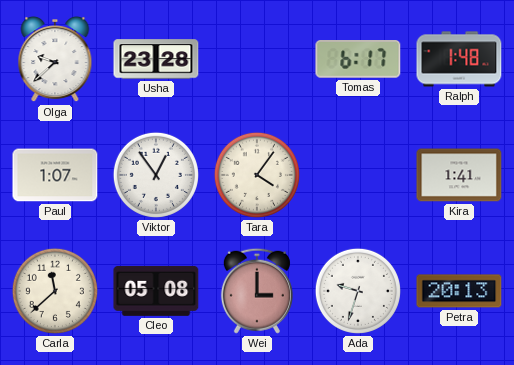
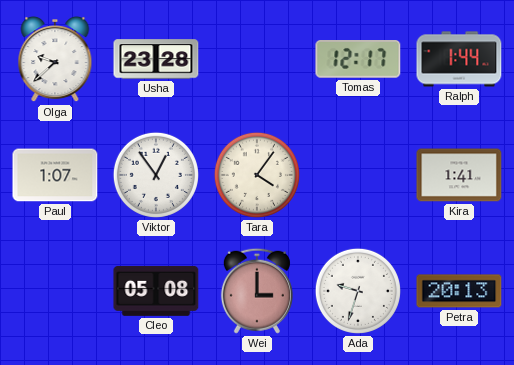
Tomas: 6:17 -> 12:17 (358, 60)
Ralph: 1:48 -> 1:44 (459, 59)
Carla: 11:38 -> none (55, 291)
